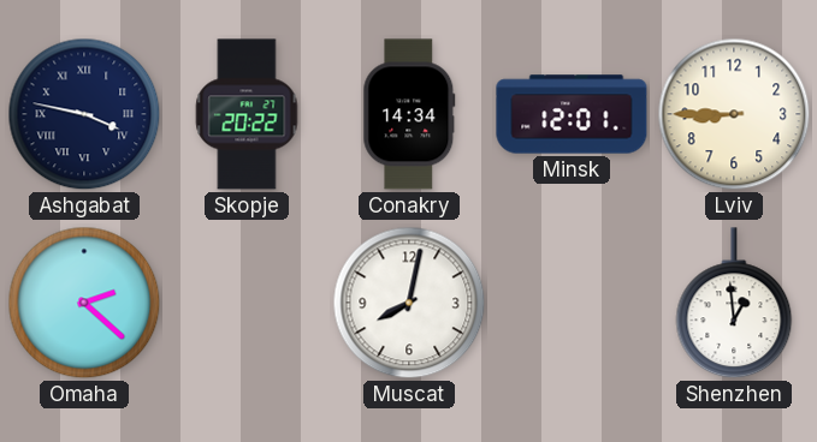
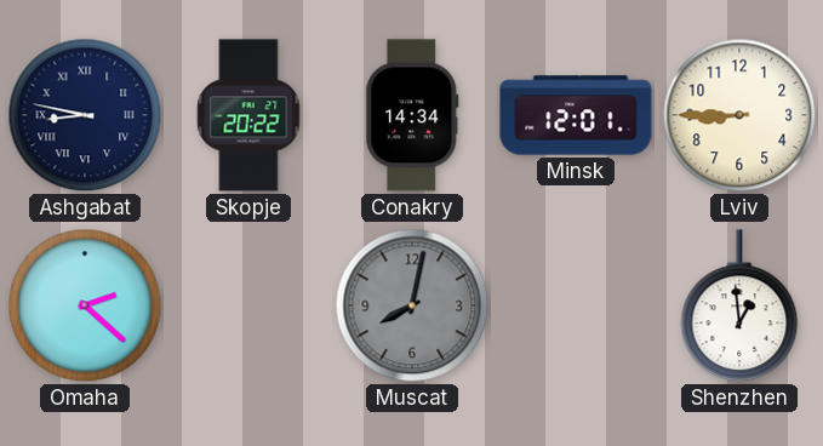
Ashgabat: 3:47 -> 8:47 (85, 115)
Muscat dial: white -> grey (412, 305)
